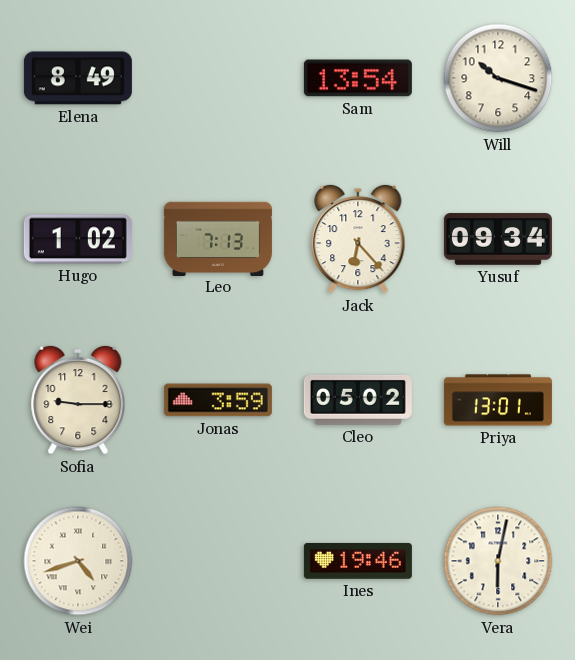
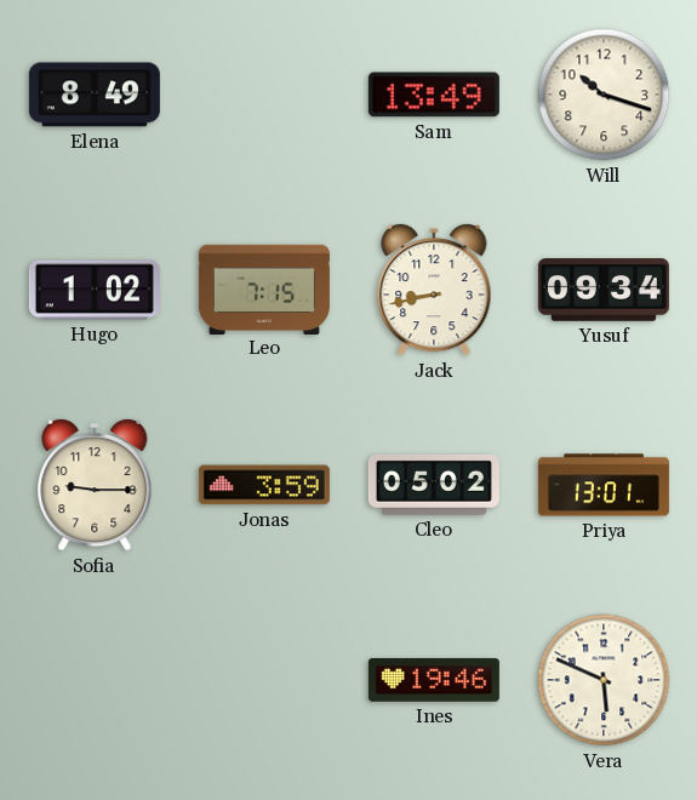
Sam: 13:54 -> 13:49 (434, 95)
Leo: 7:13 -> 7:15 (264, 288)
Jack: 6:23 -> 8:43 (434, 290)
Wei: 4:42 -> none (78, 561)
Vera: 6:02 -> 5:49 (604, 680)
